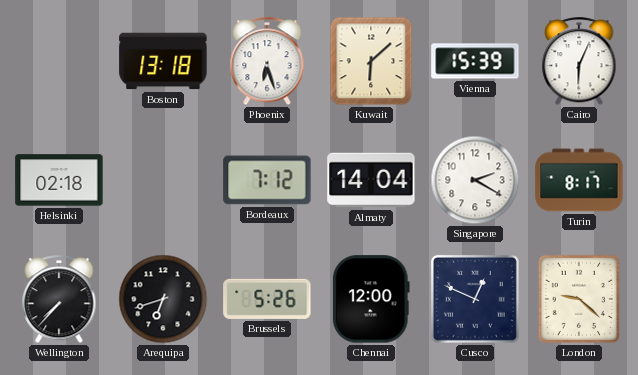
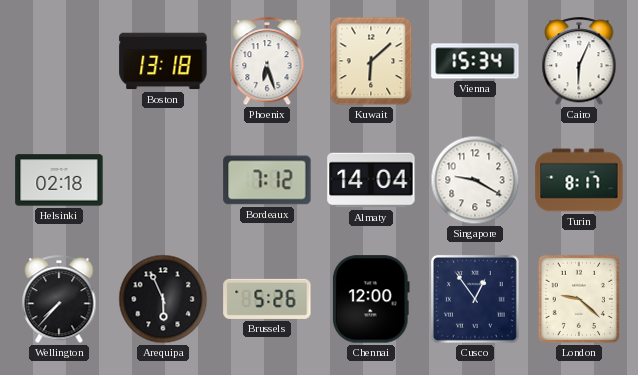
Vienna: 15:39 -> 15:34 (475, 61)
Singapore: 2:20 -> 9:20 (475, 180)
Arequipa: 6:42 -> 5:56 (163, 299)
Cusco: 12:49 -> 12:54 (475, 299)
